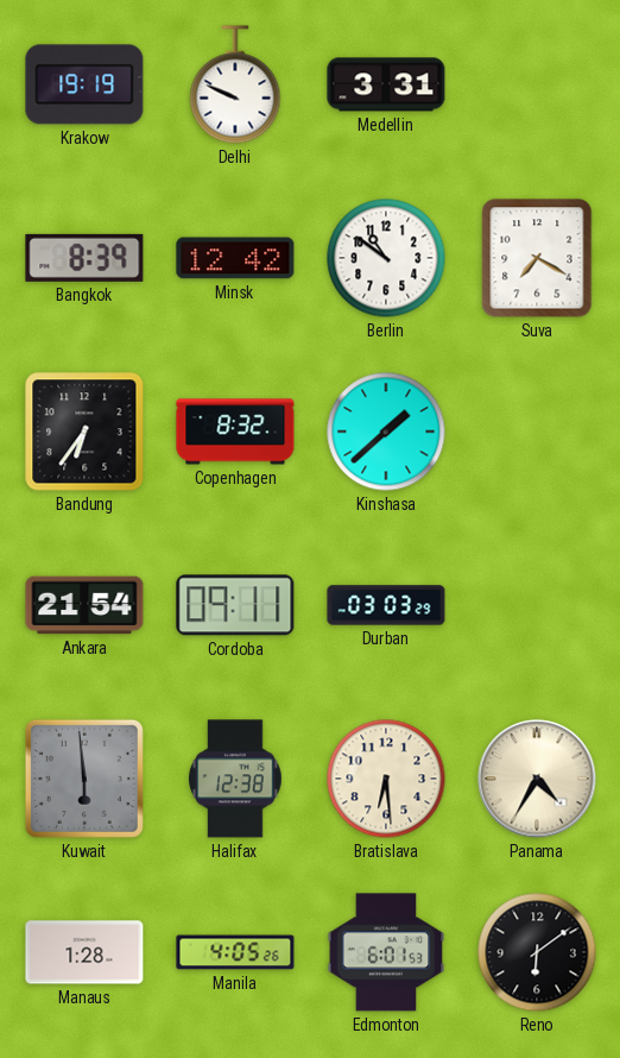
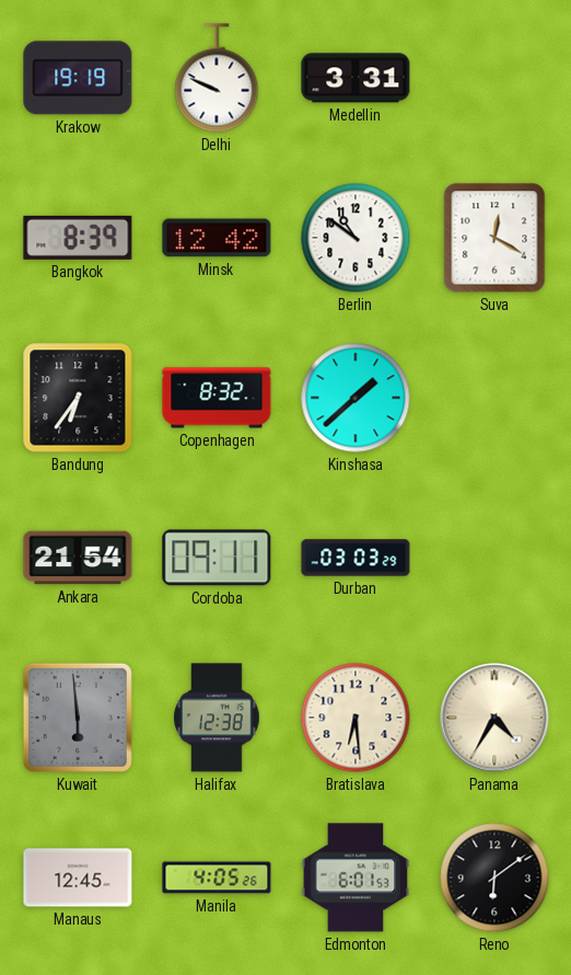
Suva: 7:20 -> 12:20 (494, 238)
Manaus: 1:28 -> 12:45 (78, 877)
